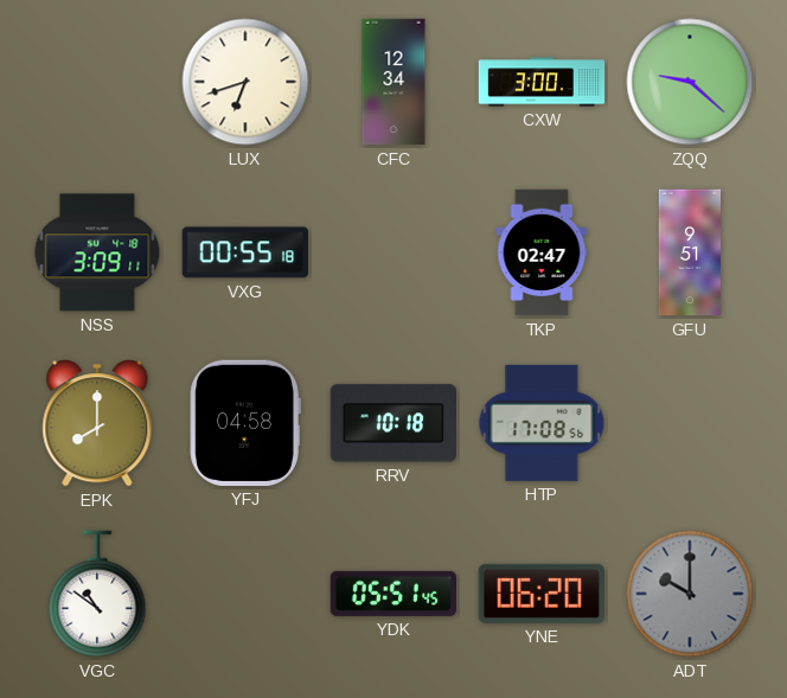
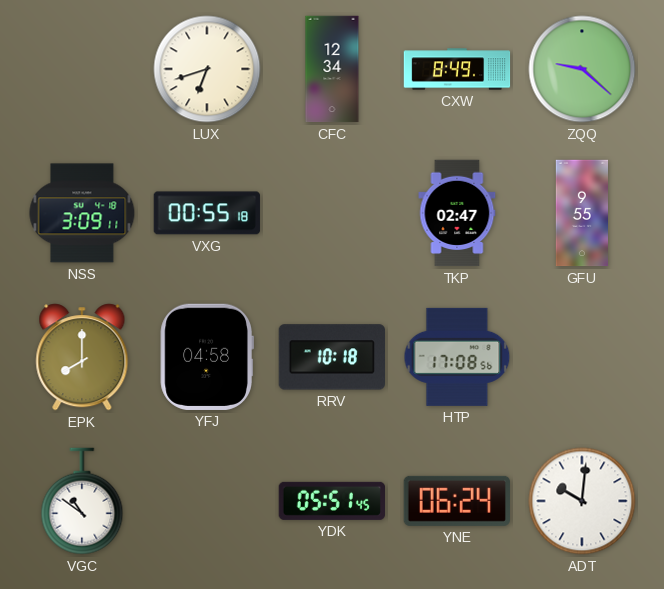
CXW: 3:00 -> 8:49 (457, 69)
GFU: 9:51 -> 9:55 (581, 213)
YNE: 06:20 -> 06:24 (457, 501)
ADT: 10:00 -> 10:01 (582, 501)
ADT dial: grey -> white (582, 501)
